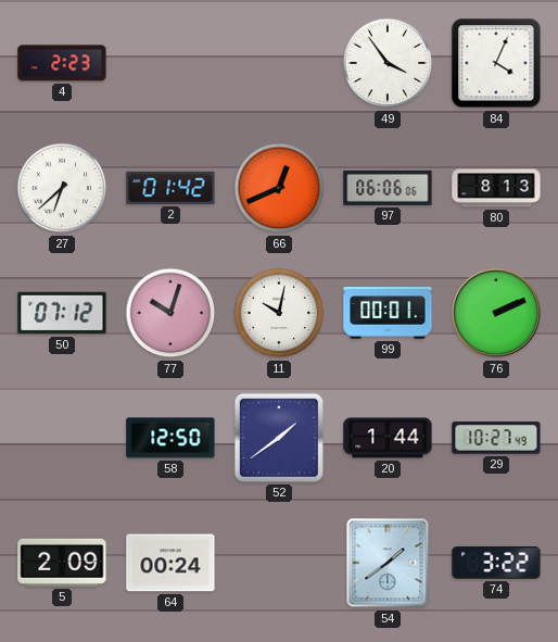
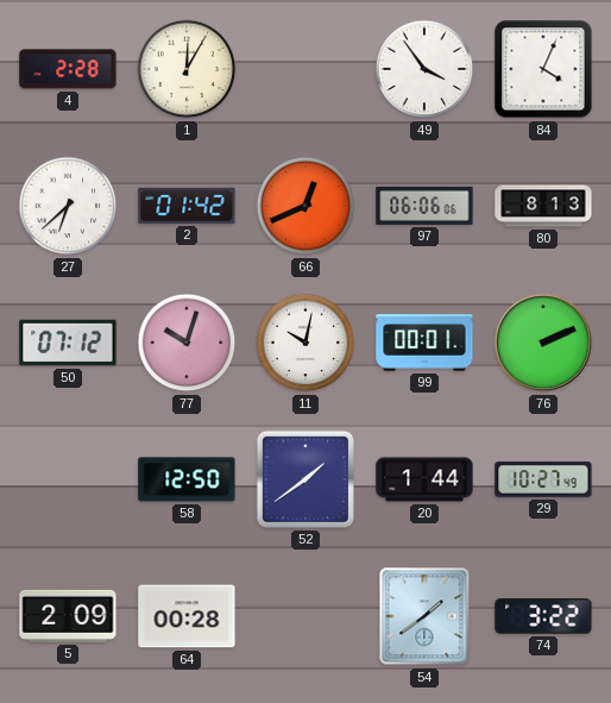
4: 2:23 -> 2:28 (68, 69)
1: none -> 12:05 (187, 69)
64: 00:24 -> 00:28 (187, 616)
